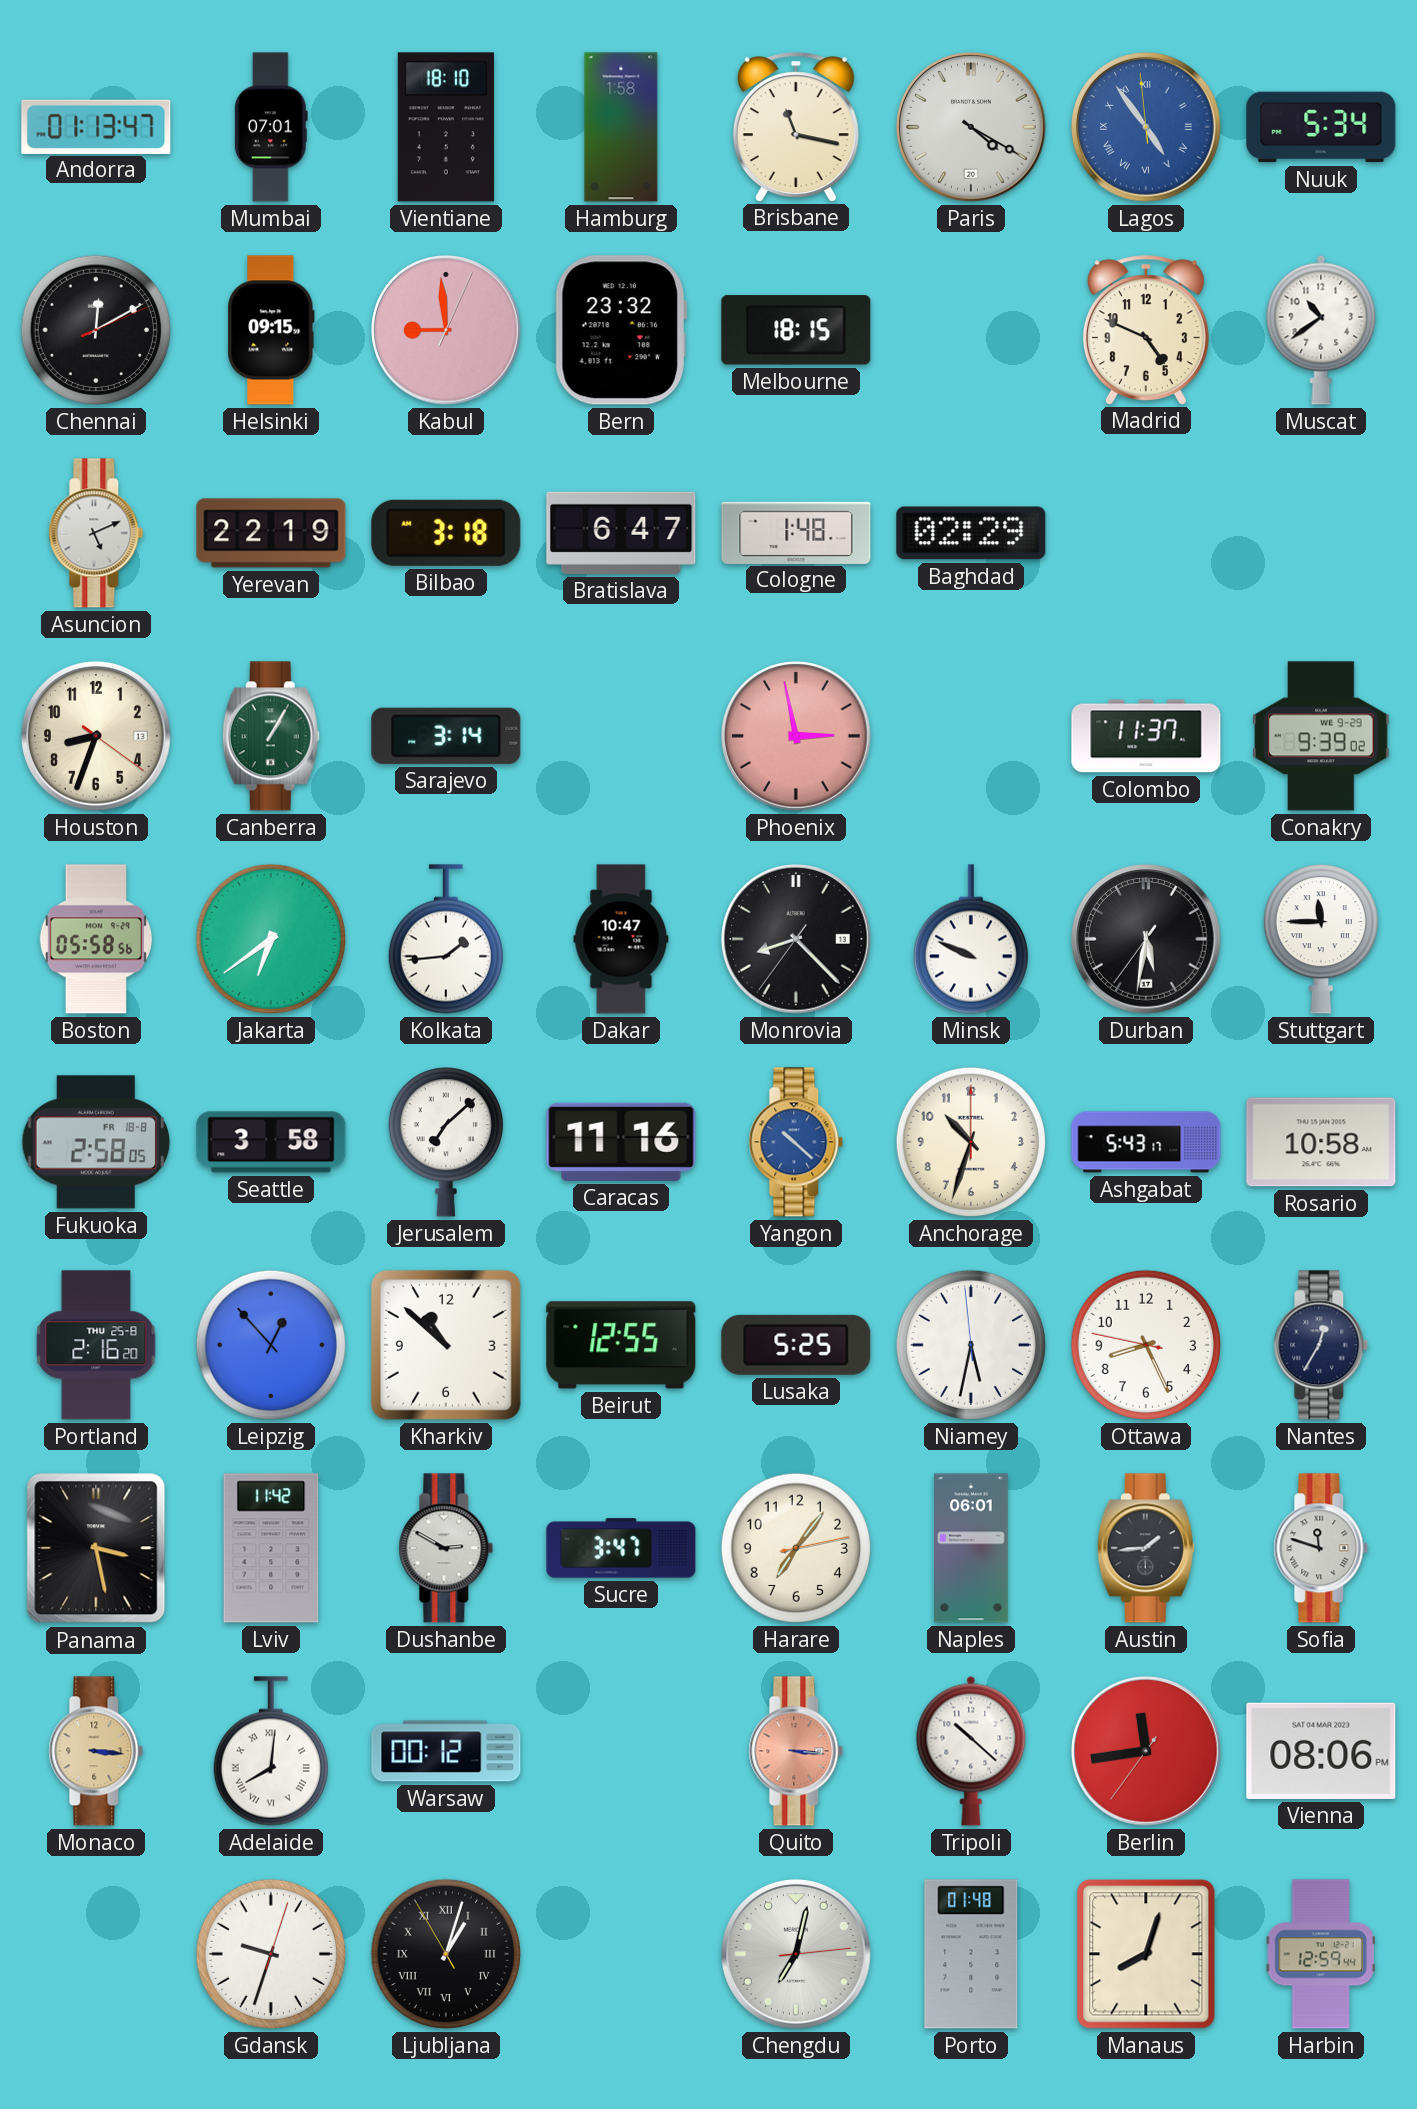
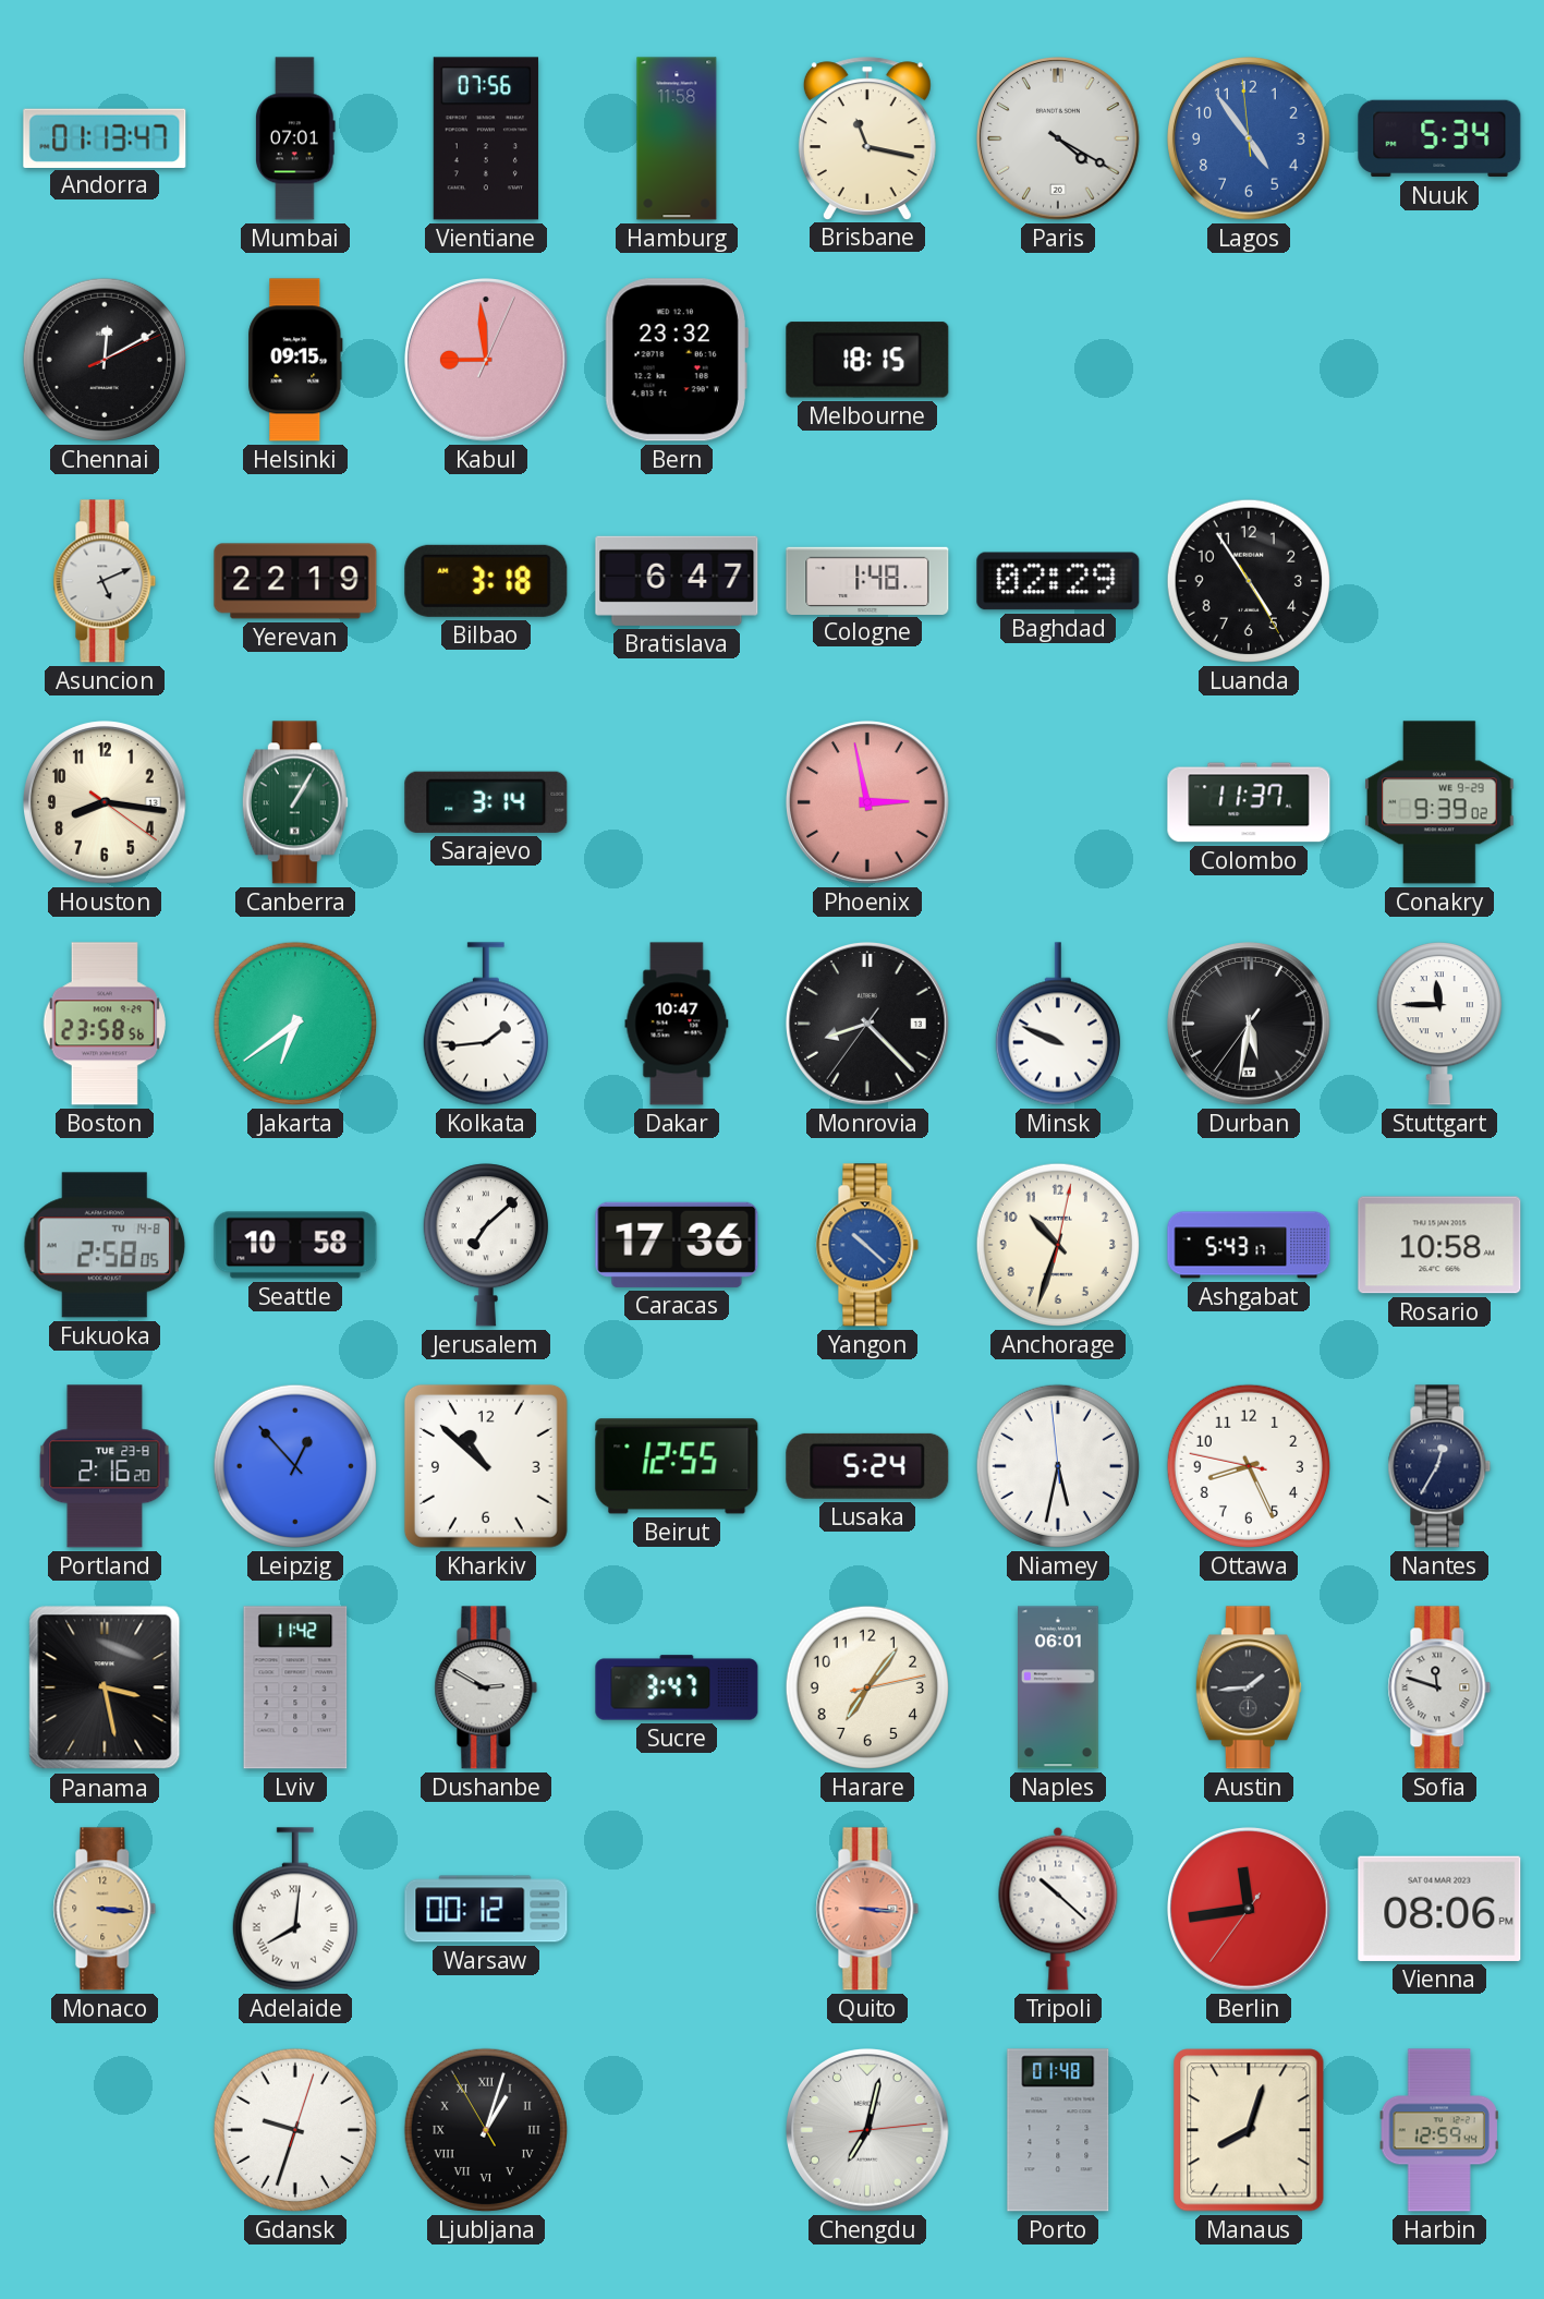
Vientiane: 18:10 -> 07:56 (486, 138)
Hamburg: 1:58 -> 11:58 (677, 138)
Lagos numerals: Roman -> Arabic (1250, 138)
Madrid: 4:49 -> none (1146, 330)
Muscat: 10:39 -> none (1321, 330)
Luanda: none -> 4:54 (1249, 581)
Houston: 8:33 -> 8:16 (106, 802)
Boston: 05:58 -> 23:58 (105, 1024)
Fukuoka date: FR 18-8 -> TU 14-8 (105, 1245)
Seattle: 3:58 -> 10:58 (295, 1245)
Caracas: 11:16 -> 17:36 (677, 1245)
Anchorage: 10:33:00 -> 10:33:02 (1058, 1245)
Portland date: THU 25-8 -> TUE 23-8 (105, 1466)
Lusaka: 5:25 -> 5:24 (867, 1466)
